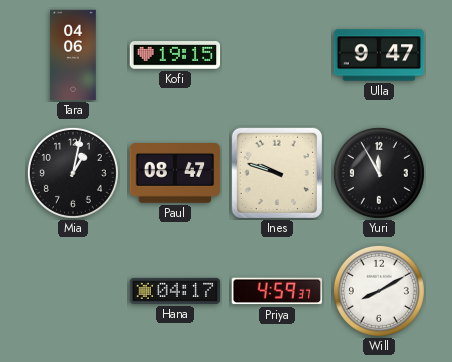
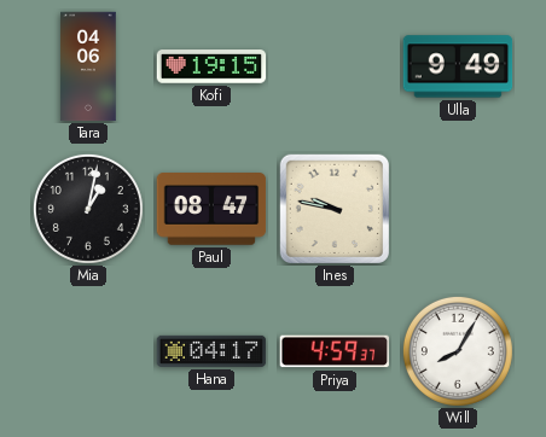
Ulla: 9:47 -> 9:49 (458, 66)
Ines: 9:48 -> 9:47 (333, 208)
Yuri: 11:55 -> none (379, 173)
Will: 8:10 -> 8:05 (458, 351)
